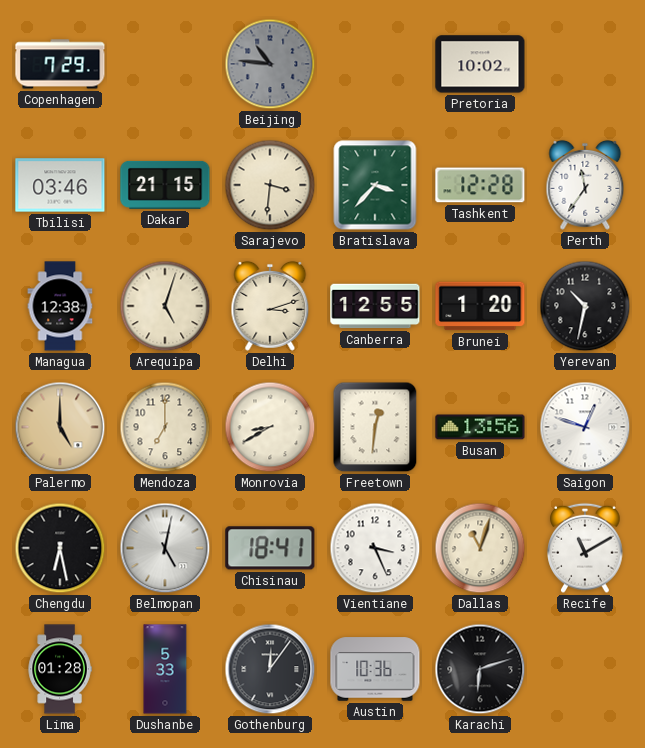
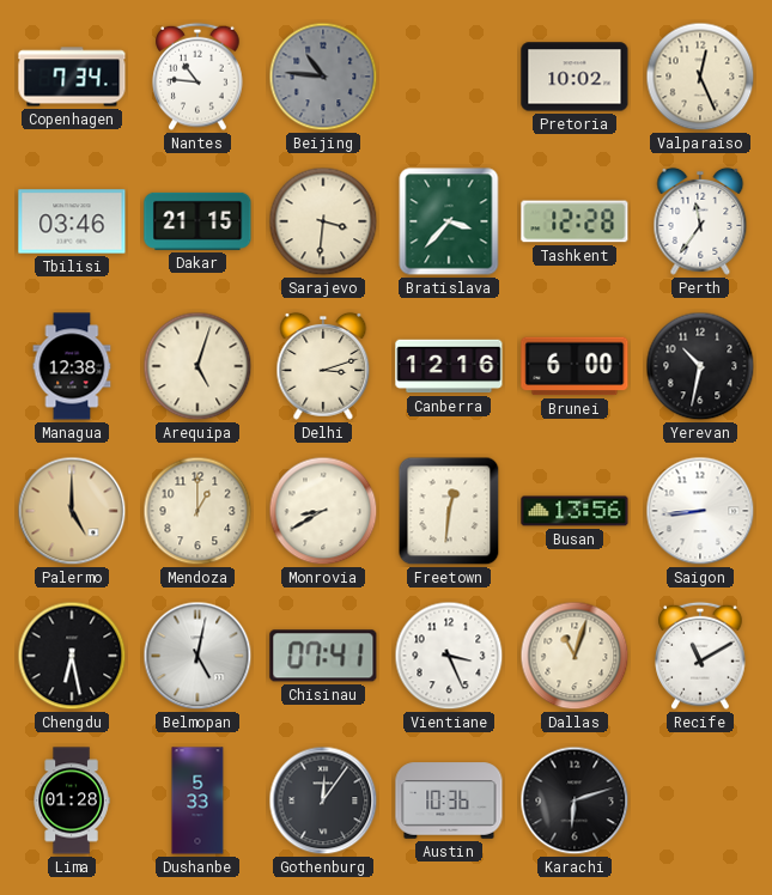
Copenhagen: 7:29 -> 7:34 (72, 77)
Nantes: none -> 10:46 (197, 77)
Valparaiso: none -> 12:26 (700, 77)
Canberra: 12:55 -> 12:16 (449, 366)
Brunei: 1:20 -> 6:00 (575, 366)
Mendoza: 7:00 -> 1:00 (197, 511)
Saigon: 12:48 -> 8:44 (700, 511)
Chisinau: 18:41 -> 07:41 (323, 656)
